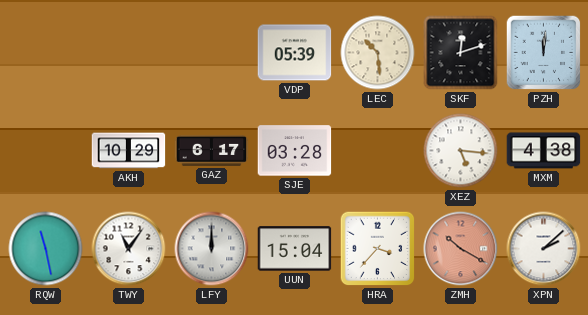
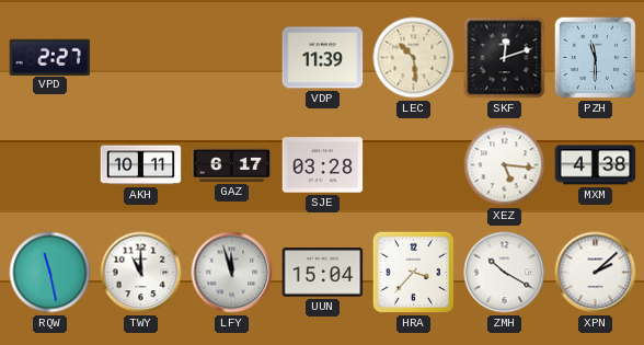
VPD: none -> 2:27 (50, 57)
VDP: 05:39 -> 11:39 (323, 58)
PZH: 12:01 -> 11:30 (596, 58)
AKH: 10:29 -> 10:11 (141, 165)
TWY: 11:06 -> 11:00 (141, 273)
LFY: 12:00 -> 11:57 (232, 273)
ZMH dial: salmon -> white (505, 273)
